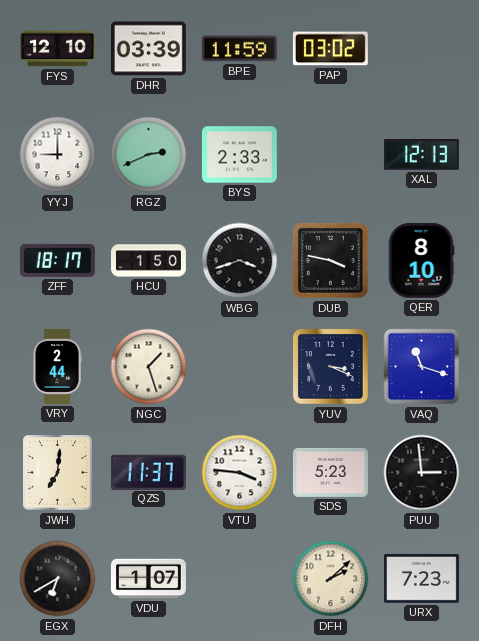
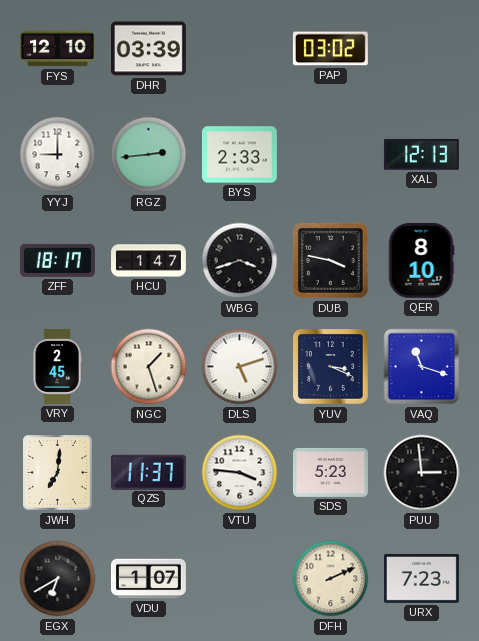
BPE: 11:59 -> none (239, 49)
RGZ: 2:41 -> 2:44 (149, 155)
HCU: 1:50 -> 1:47 (149, 261)
VRY: 2:44 -> 2:45 (57, 366)
DLS: none -> 5:12 (240, 367)
DFH: 2:08 -> 2:11 (331, 579)
